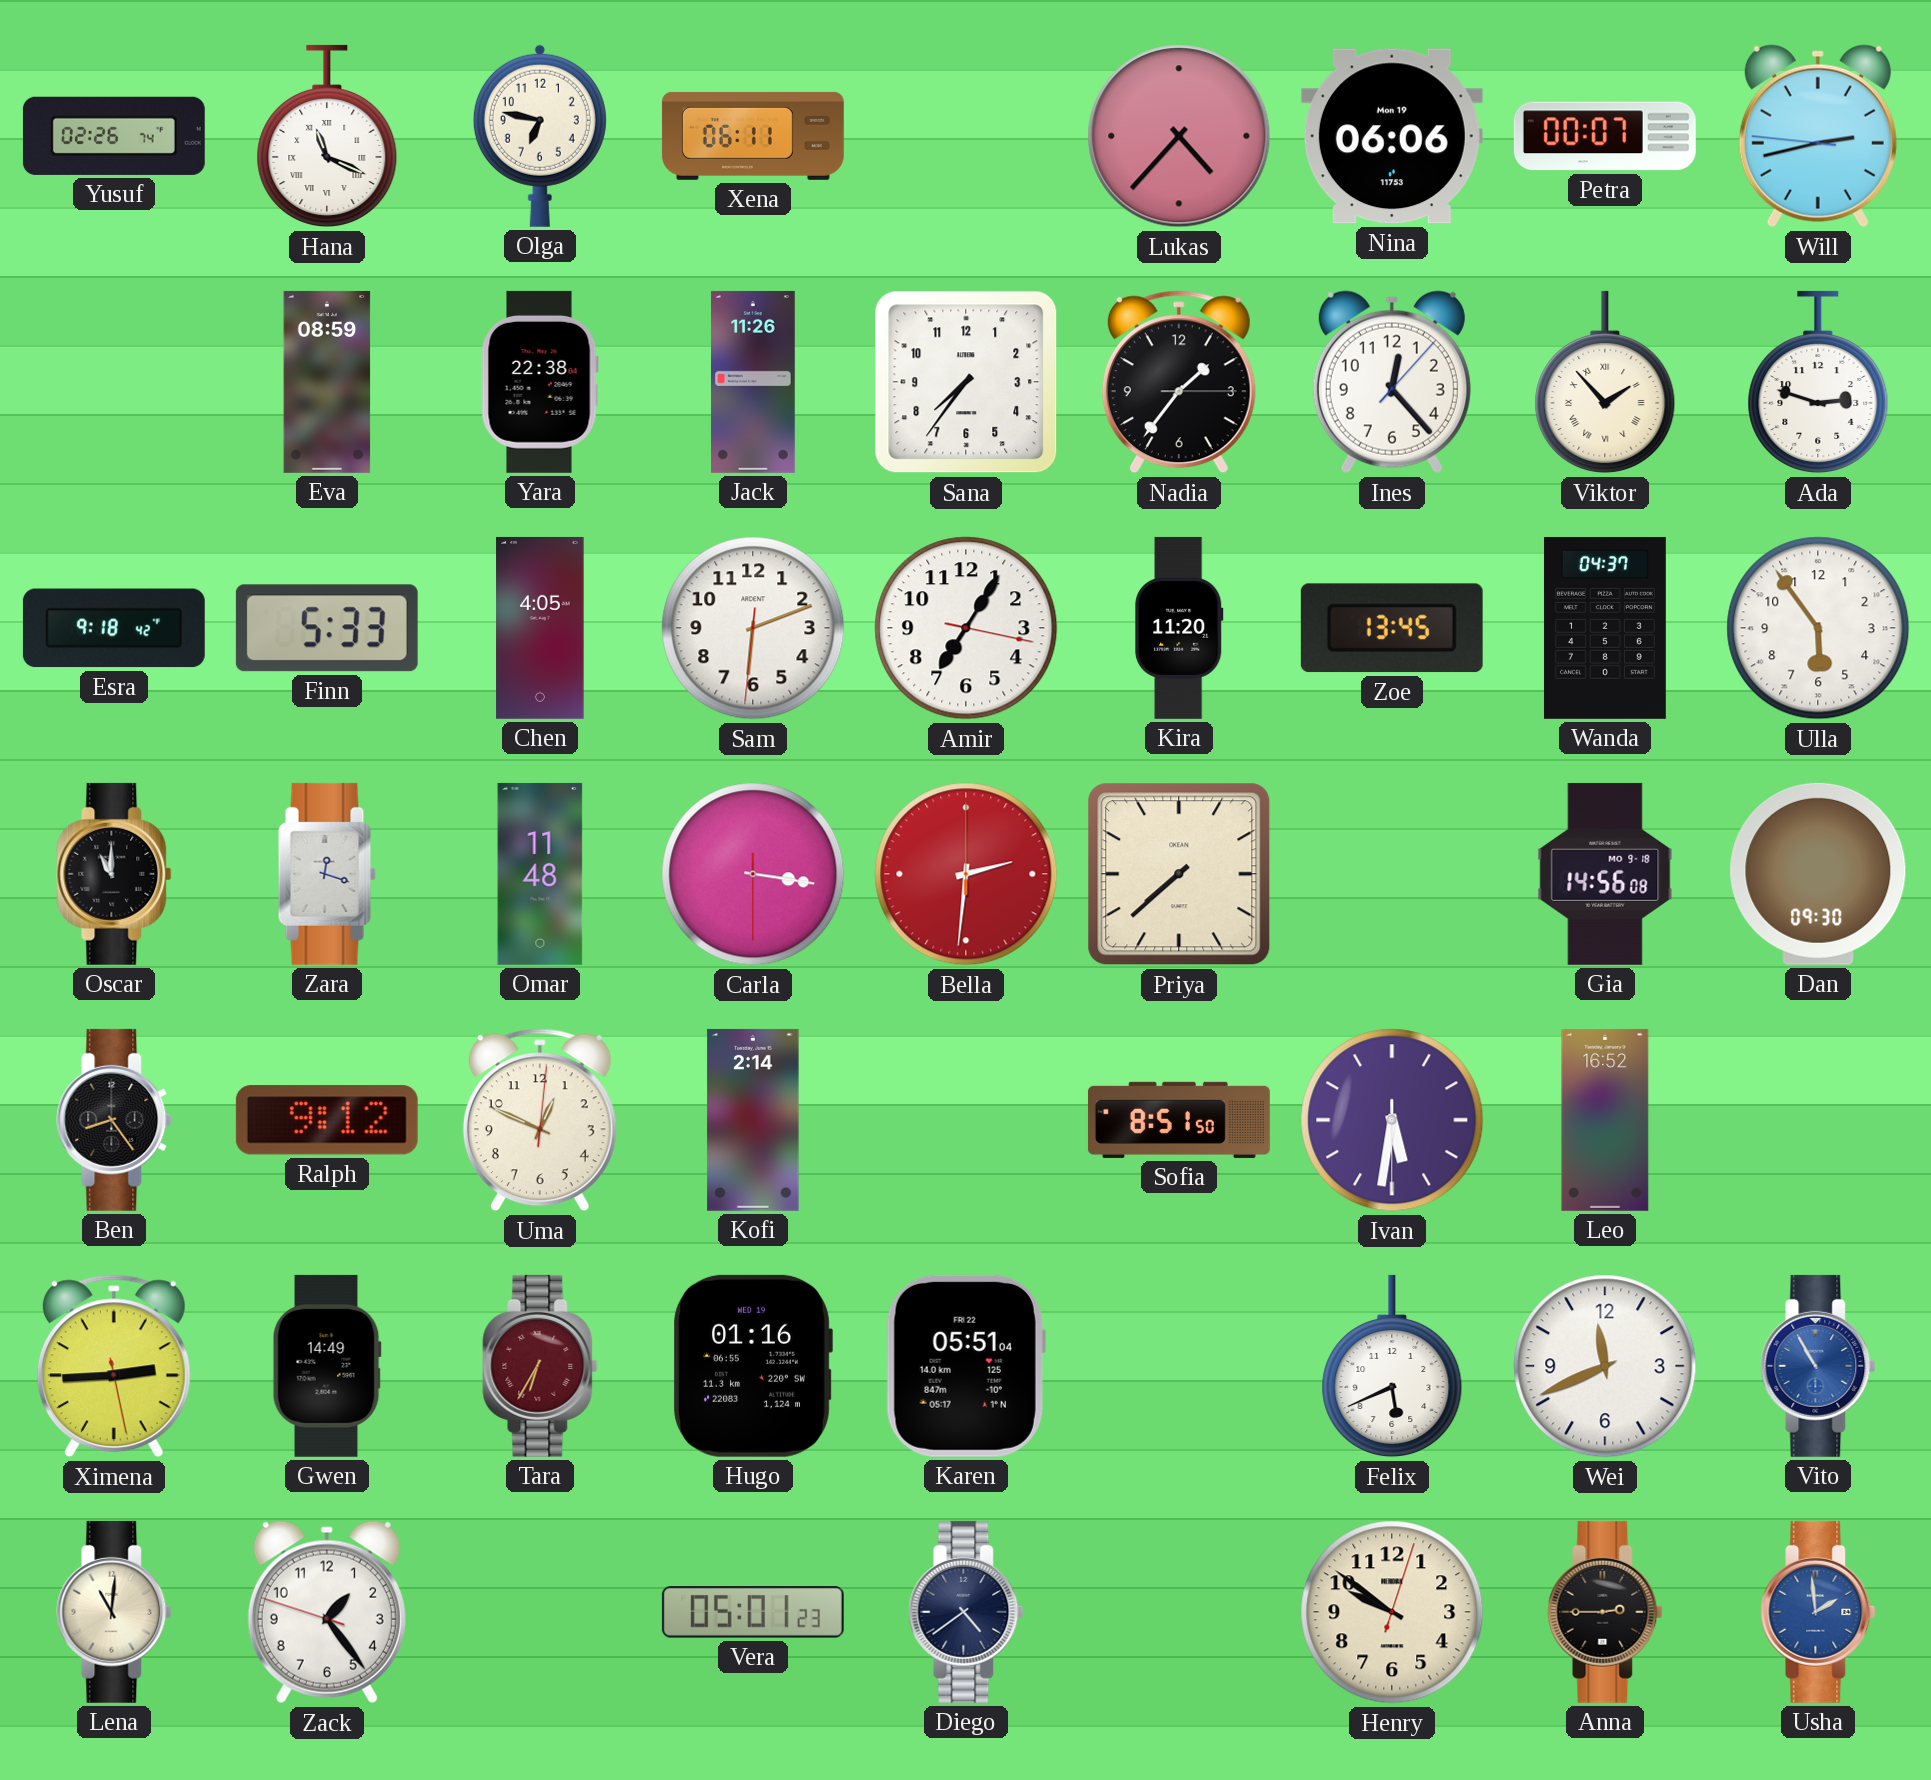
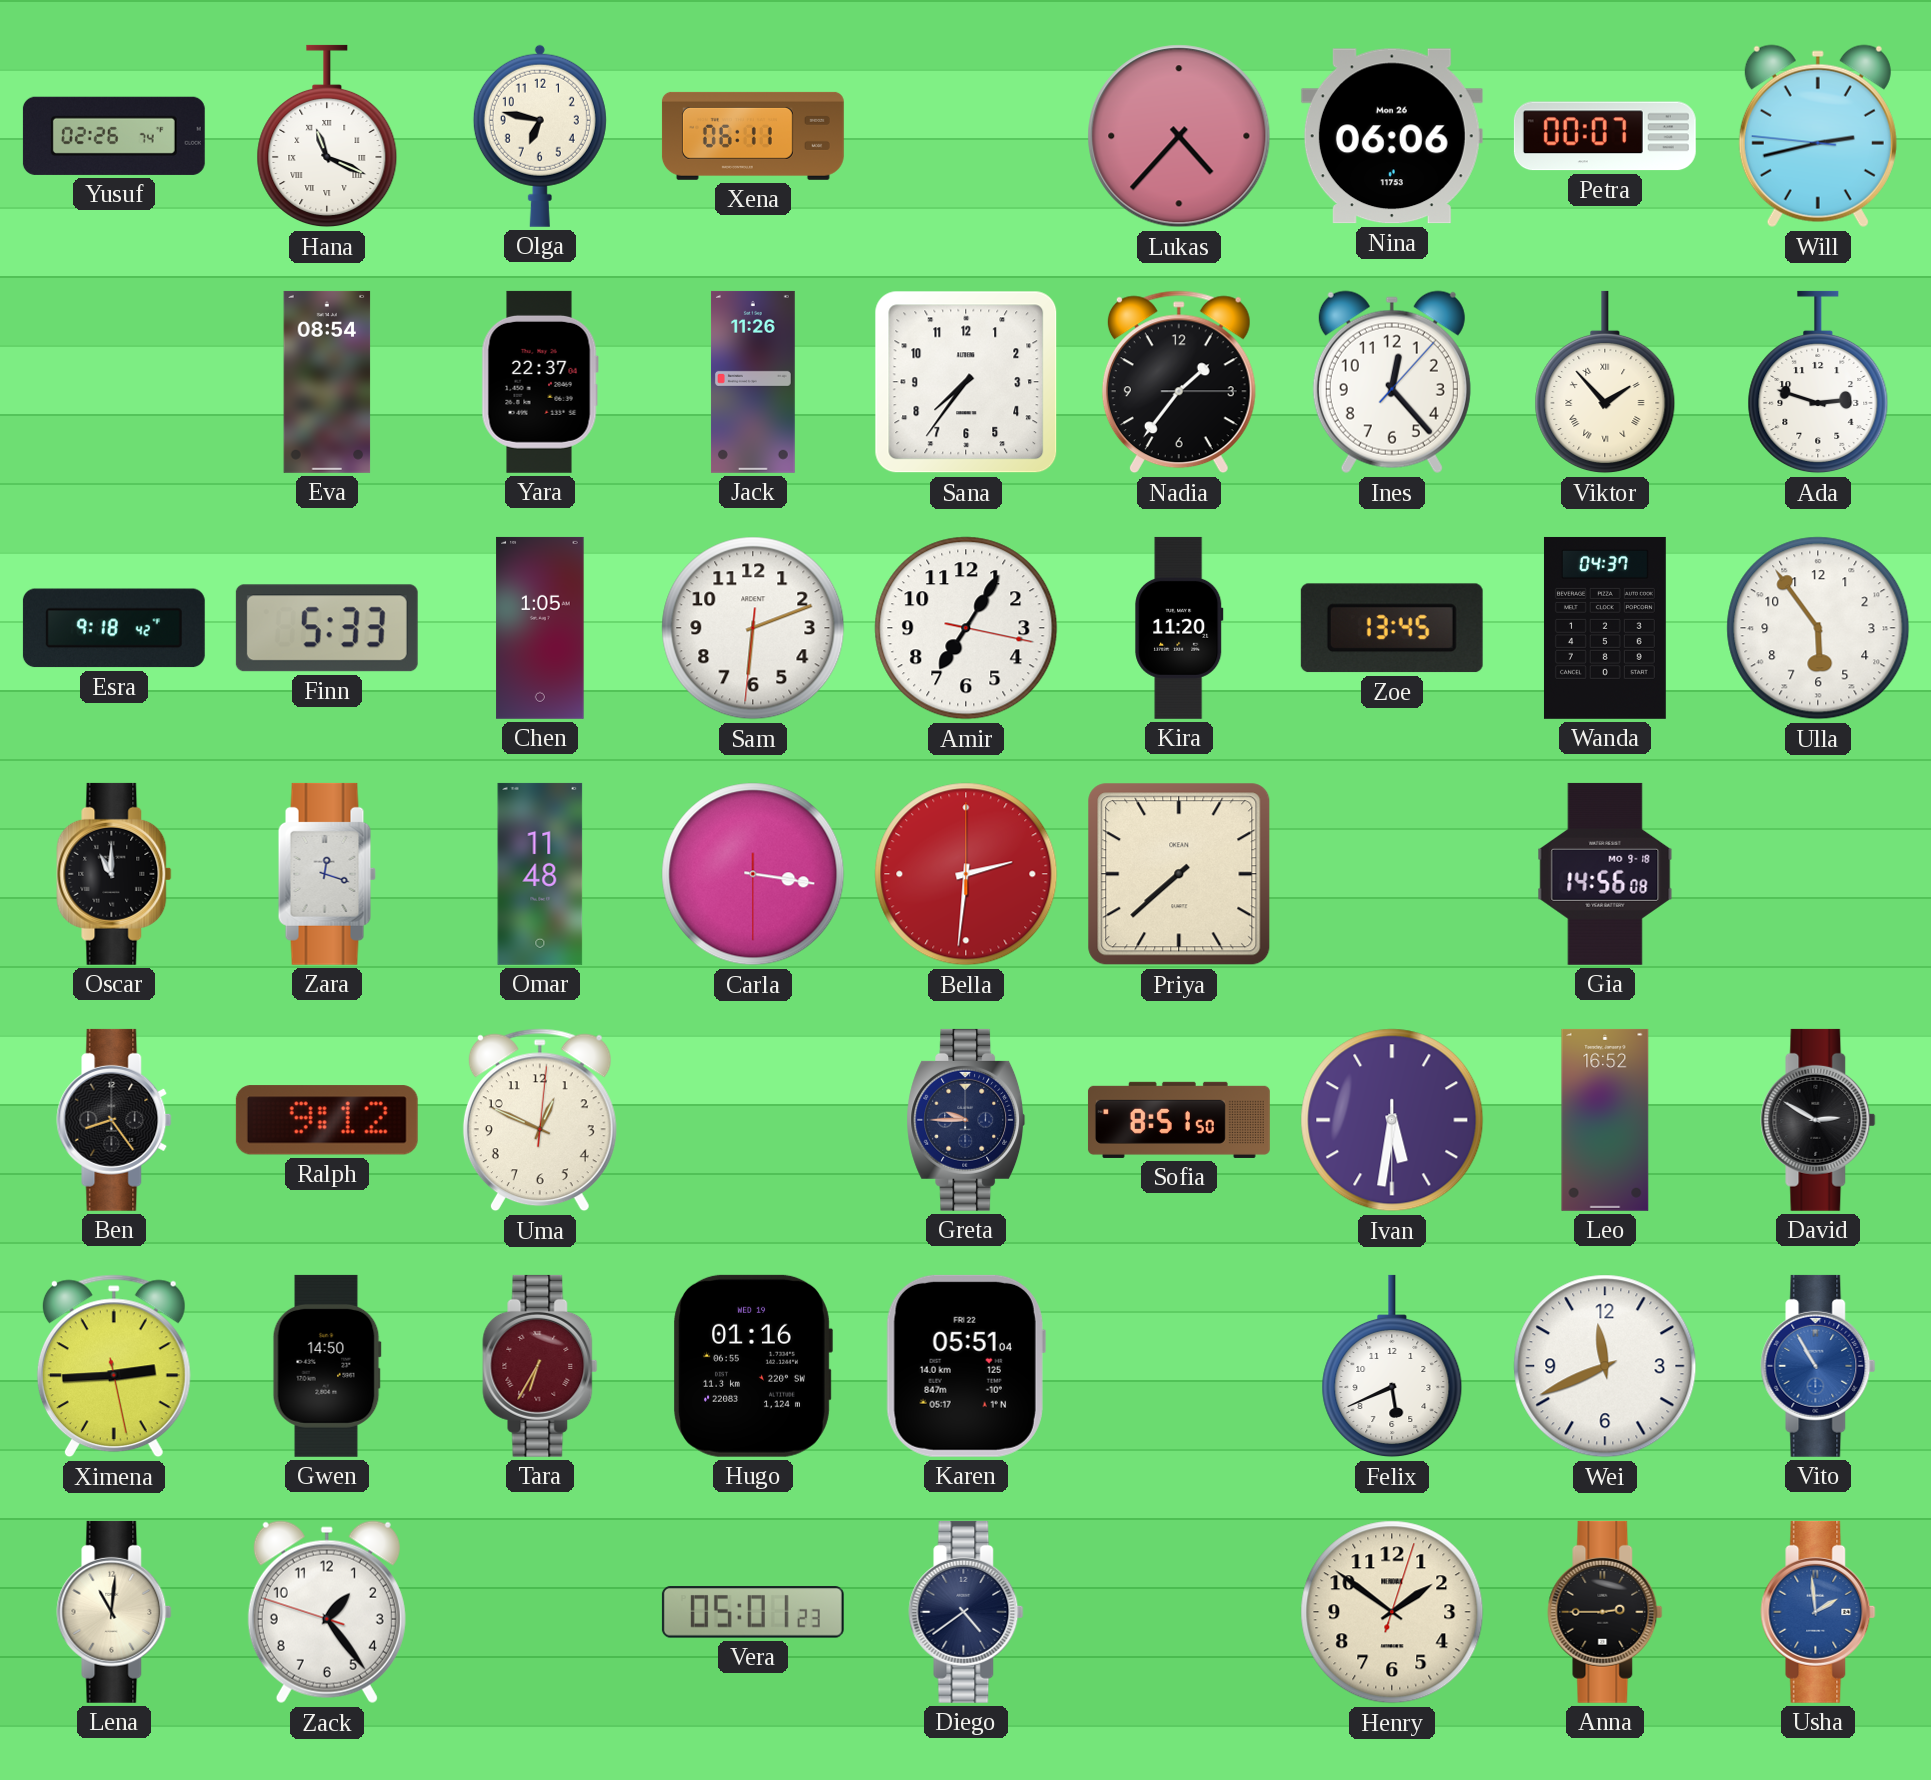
Nina date: Mon 19 -> Mon 26 (1392, 136)
Eva: 08:59 -> 08:54 (327, 382)
Yara: 22:38 -> 22:37 (540, 382)
Chen: 4:05 -> 1:05 (540, 628)
Dan: 09:30 -> none (1818, 874)
Kofi: 2:14 -> none (753, 1120)
Greta: none -> 9:45 (966, 1120)
David: none -> 2:50 (1818, 1120)
Gwen: 14:49 -> 14:50 (327, 1366)
Henry: 9:51 -> 1:51 (1392, 1612)
